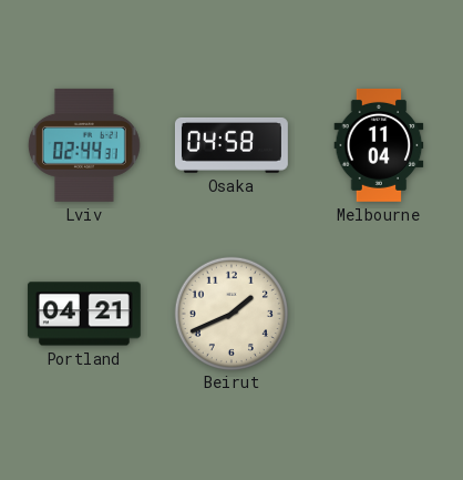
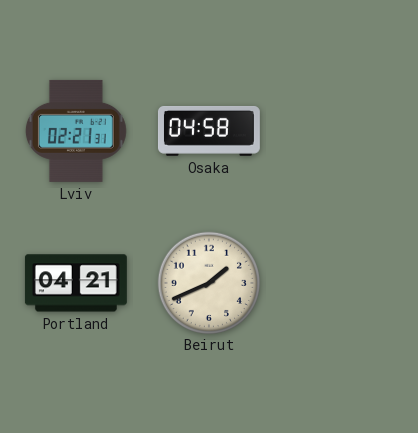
Lviv: 02:44 -> 02:21 (76, 131)
Melbourne: 11:04 -> none (379, 145)
